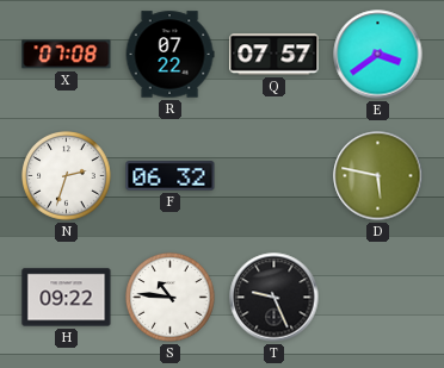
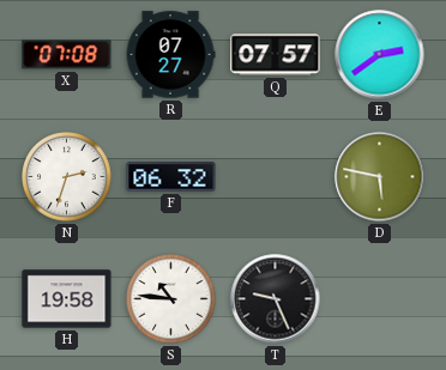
R: 07:22 -> 07:27 (170, 55)
E: 3:39 -> 2:39 (380, 55)
H: 09:22 -> 19:58 (67, 299)
